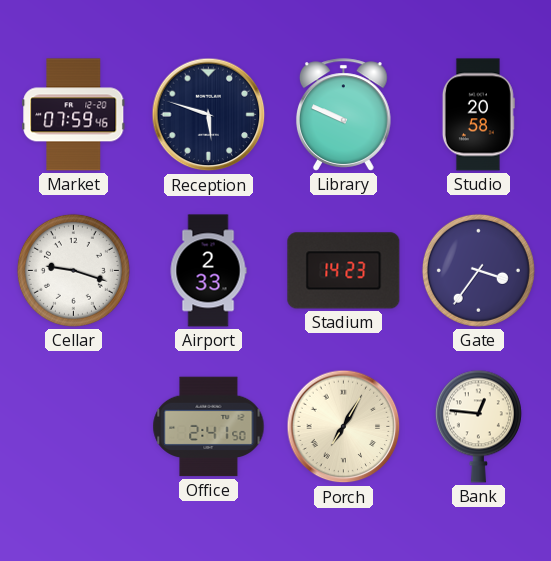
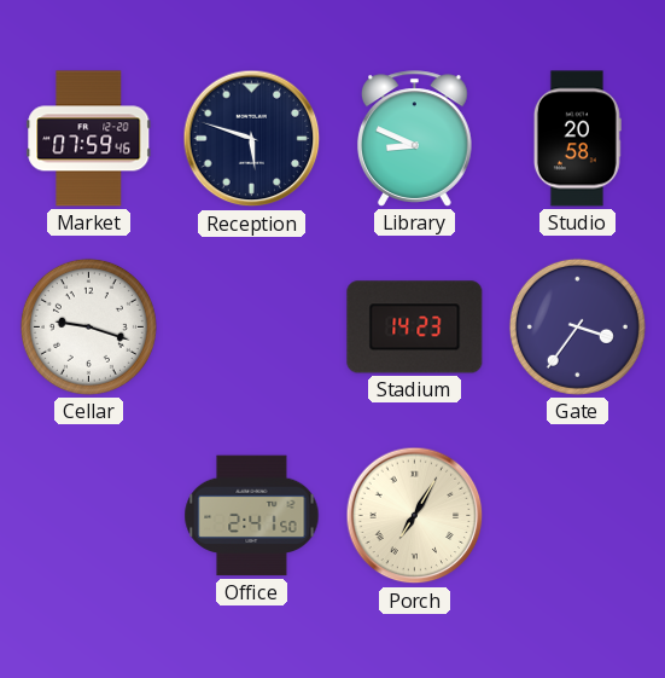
Library: 9:49 -> 8:49 (414, 139)
Airport: 2:33 -> none (208, 271)
Bank: 12:46 -> none (478, 426)
